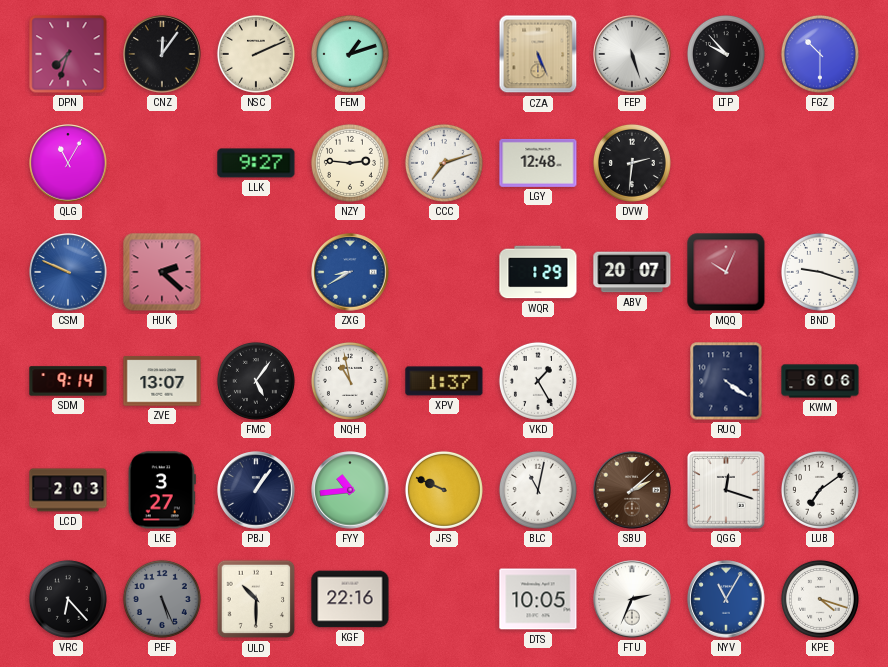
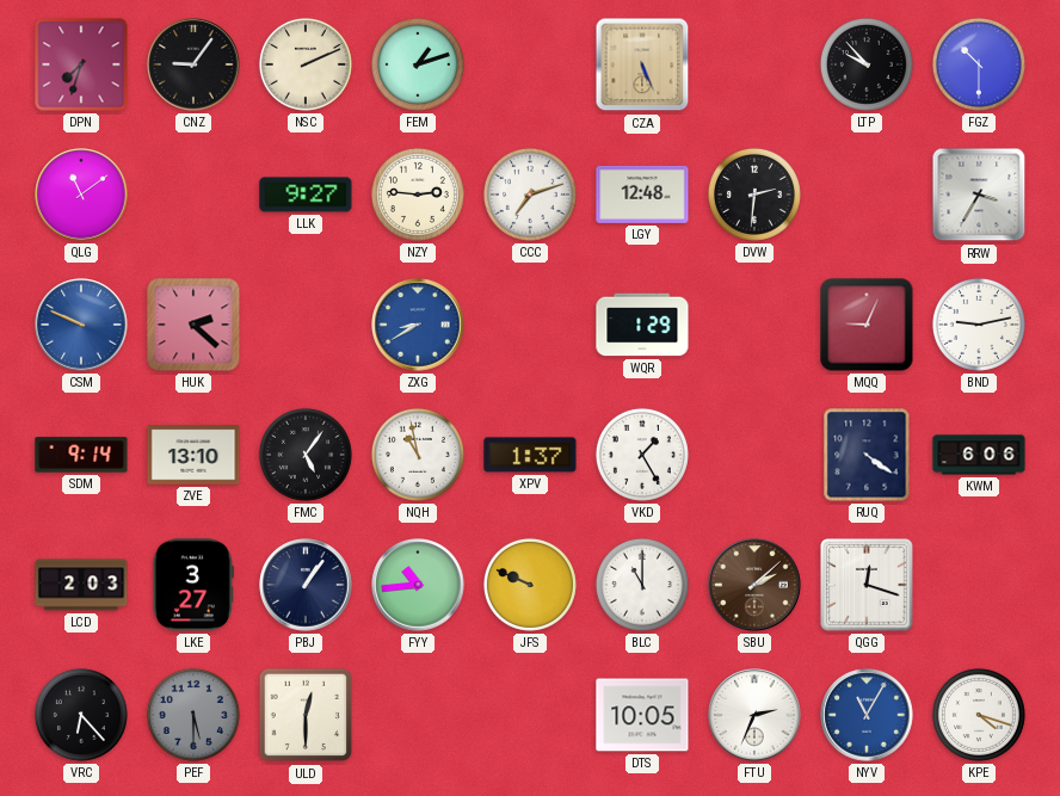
CNZ: 12:06 -> 9:06 (193, 64)
FEP: 5:27 -> none (632, 54)
QLG: 11:05 -> 11:09 (81, 195)
RRW: none -> 3:35 (979, 195)
ABV: 20:07 -> none (632, 272)
MQQ: 10:04 -> 9:04 (867, 325)
BND: 9:18 -> 9:13 (979, 325)
ZVE: 13:07 -> 13:10 (193, 455)
BLC: 11:02 -> 11:00 (642, 585)
LUB: 7:09 -> none (820, 490)
PEF: 5:26 -> 5:30 (193, 715)
ULD: 10:30 -> 12:30 (306, 715)
KGF: 22:16 -> none (350, 599)
